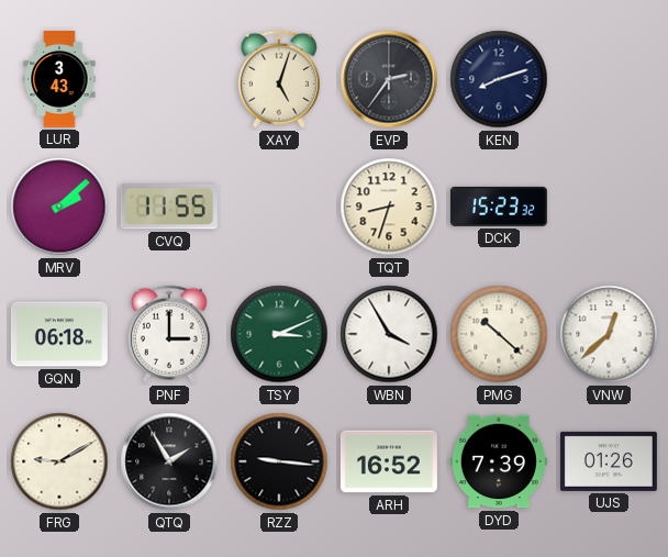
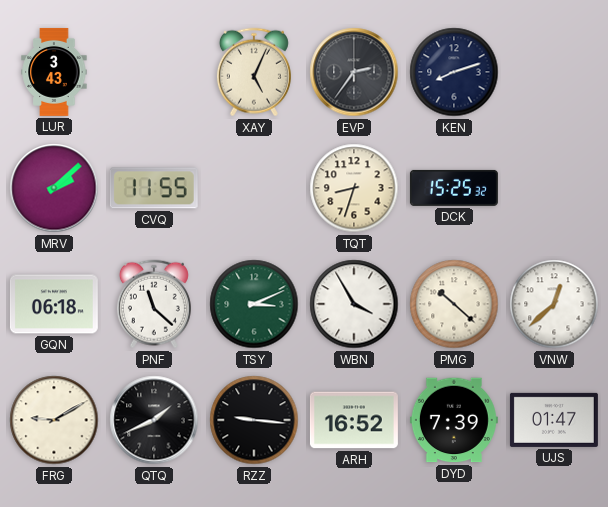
XAY: 5:03 -> 5:04 (254, 72)
DCK: 15:23 -> 15:25 (454, 188)
PNF: 3:00 -> 11:22 (154, 304)
QTQ: 1:55 -> 1:41 (154, 420)
UJS: 01:26 -> 01:47 (554, 420)
